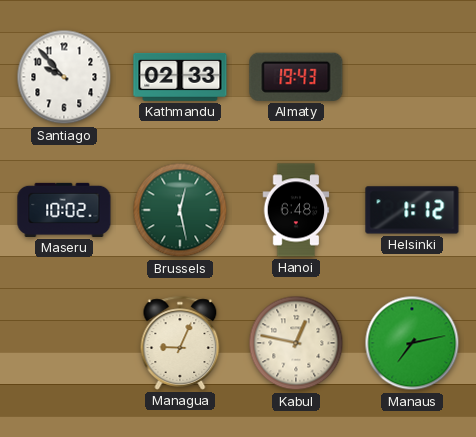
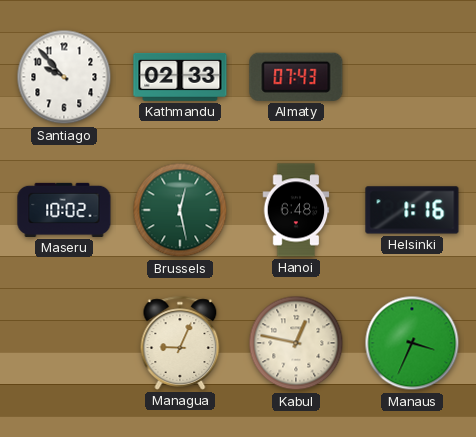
Almaty: 19:43 -> 07:43 (296, 77)
Helsinki: 1:12 -> 1:16 (412, 210)
Manaus: 7:13 -> 3:34 (412, 343)
